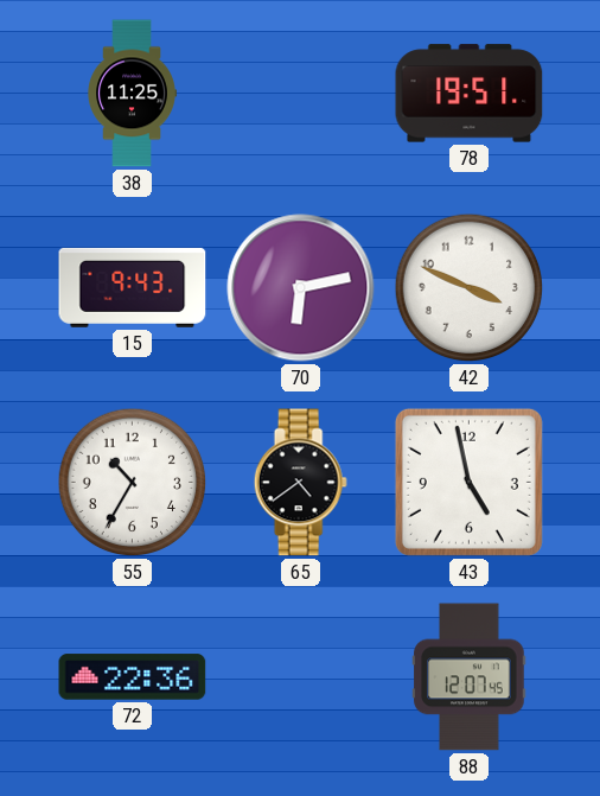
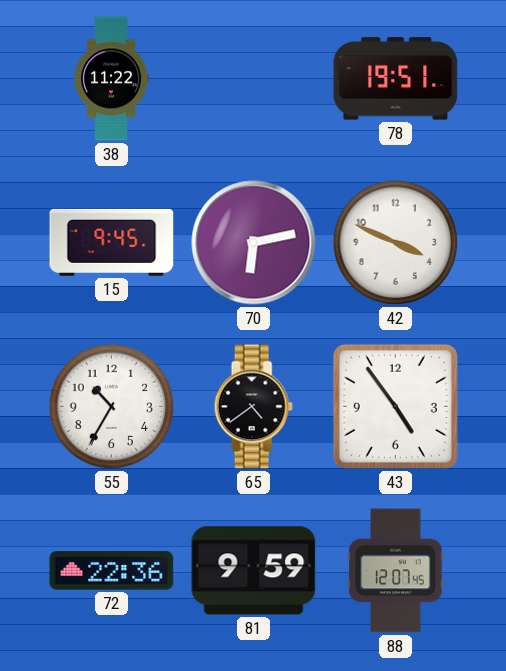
38: 11:25 -> 11:22 (111, 79)
15: 9:43 -> 9:45 (112, 242)
43: 4:58 -> 4:54 (395, 406)
81: none -> 9:59 (254, 571)
